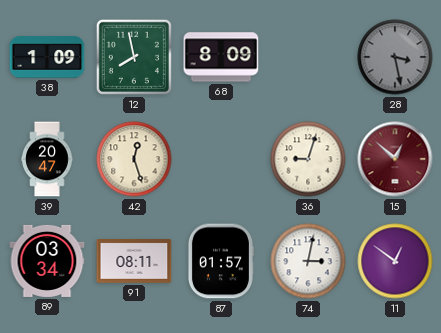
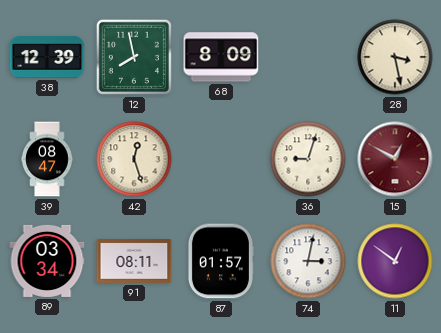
38: 1:09 -> 12:39 (47, 57)
28 dial: grey -> cream (395, 57)
39: 20:47 -> 08:47 (47, 159)
15: 12:52 -> 12:50 (395, 159)
